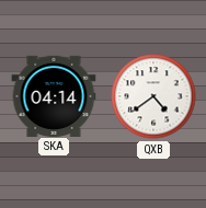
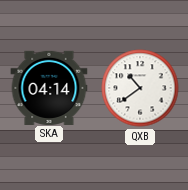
QXB: 4:39 -> 10:39 (140, 88)
